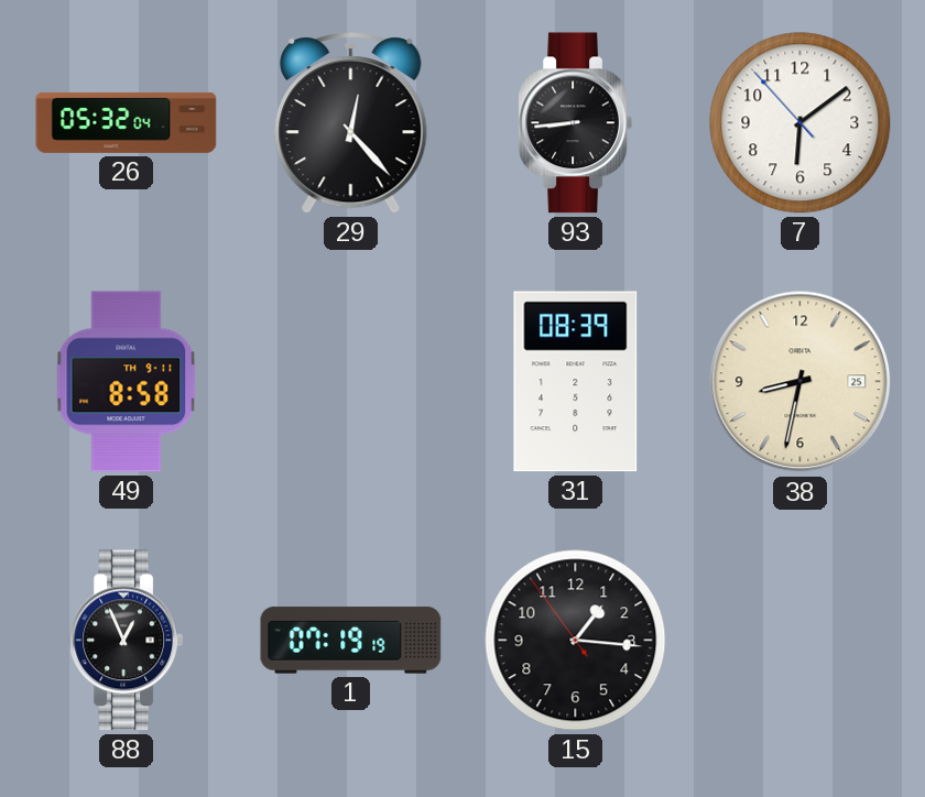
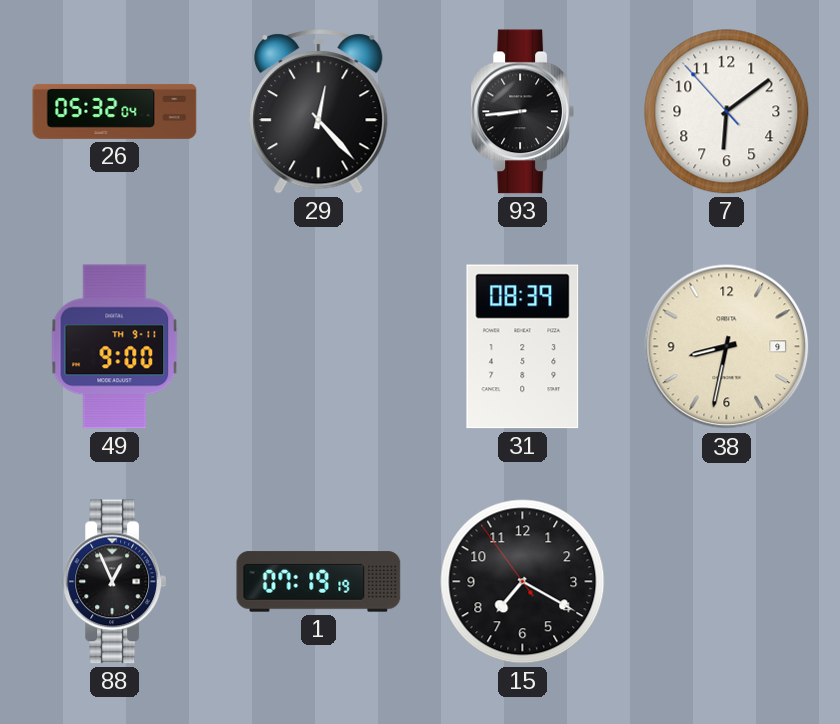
49: 8:58 -> 9:00 (115, 347)
38 date: 25 -> 9 (727, 347)
15: 1:15 -> 7:19 (523, 582)
